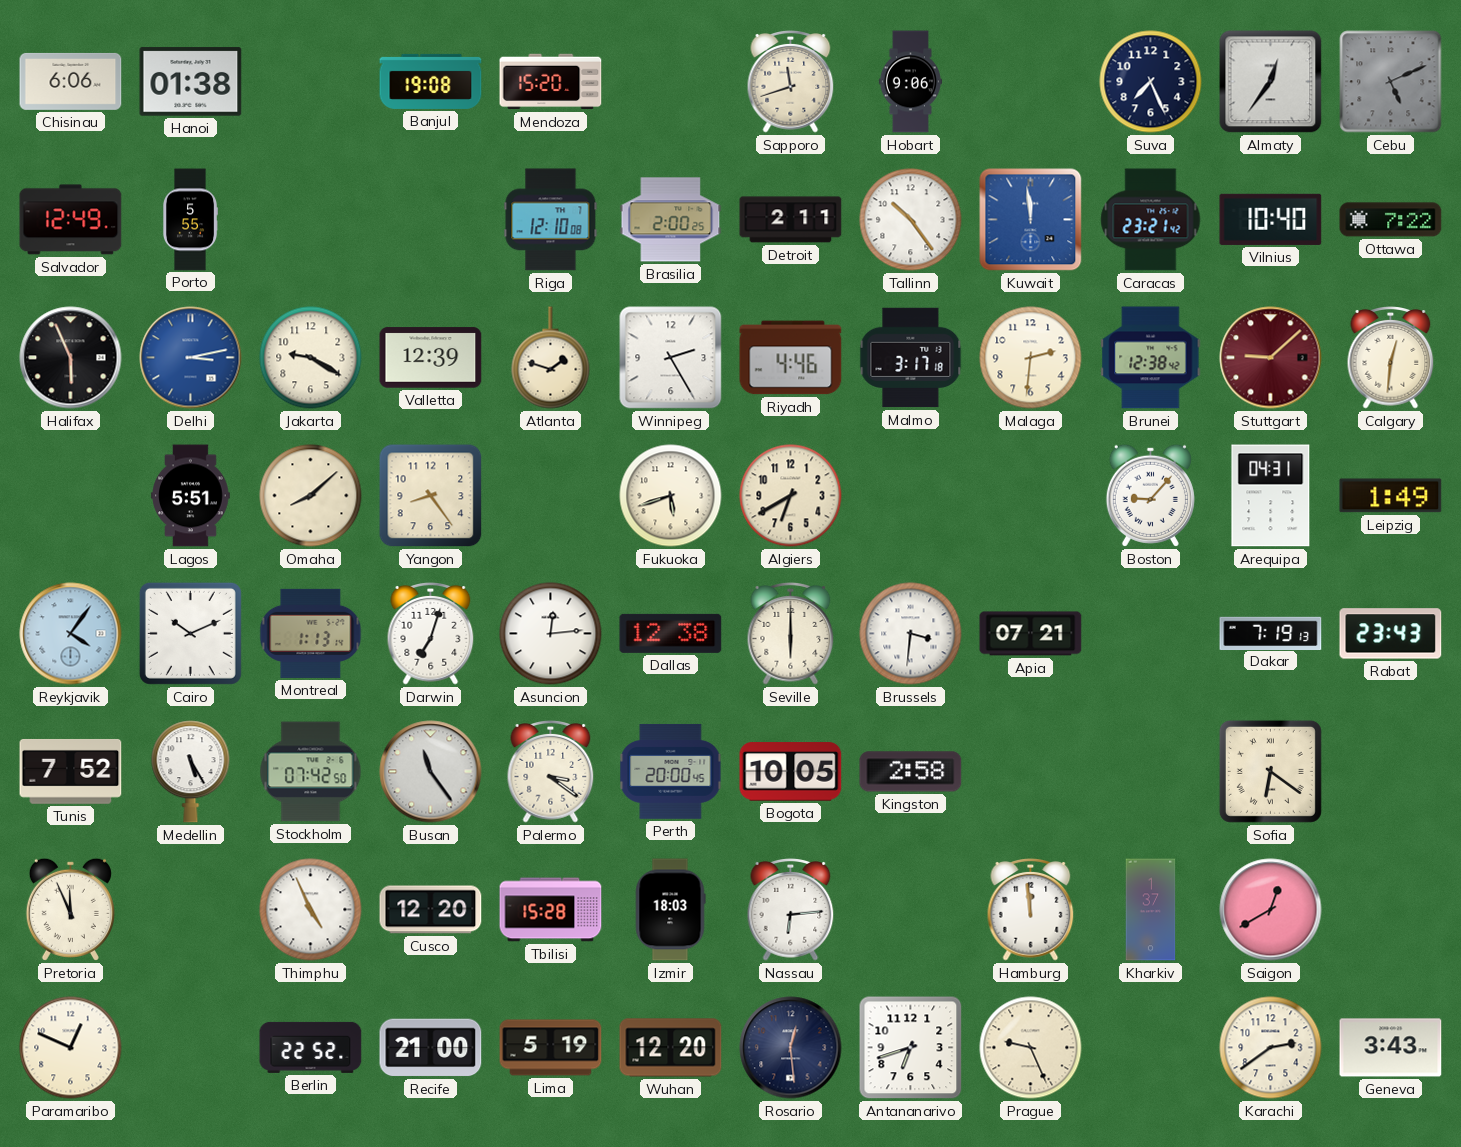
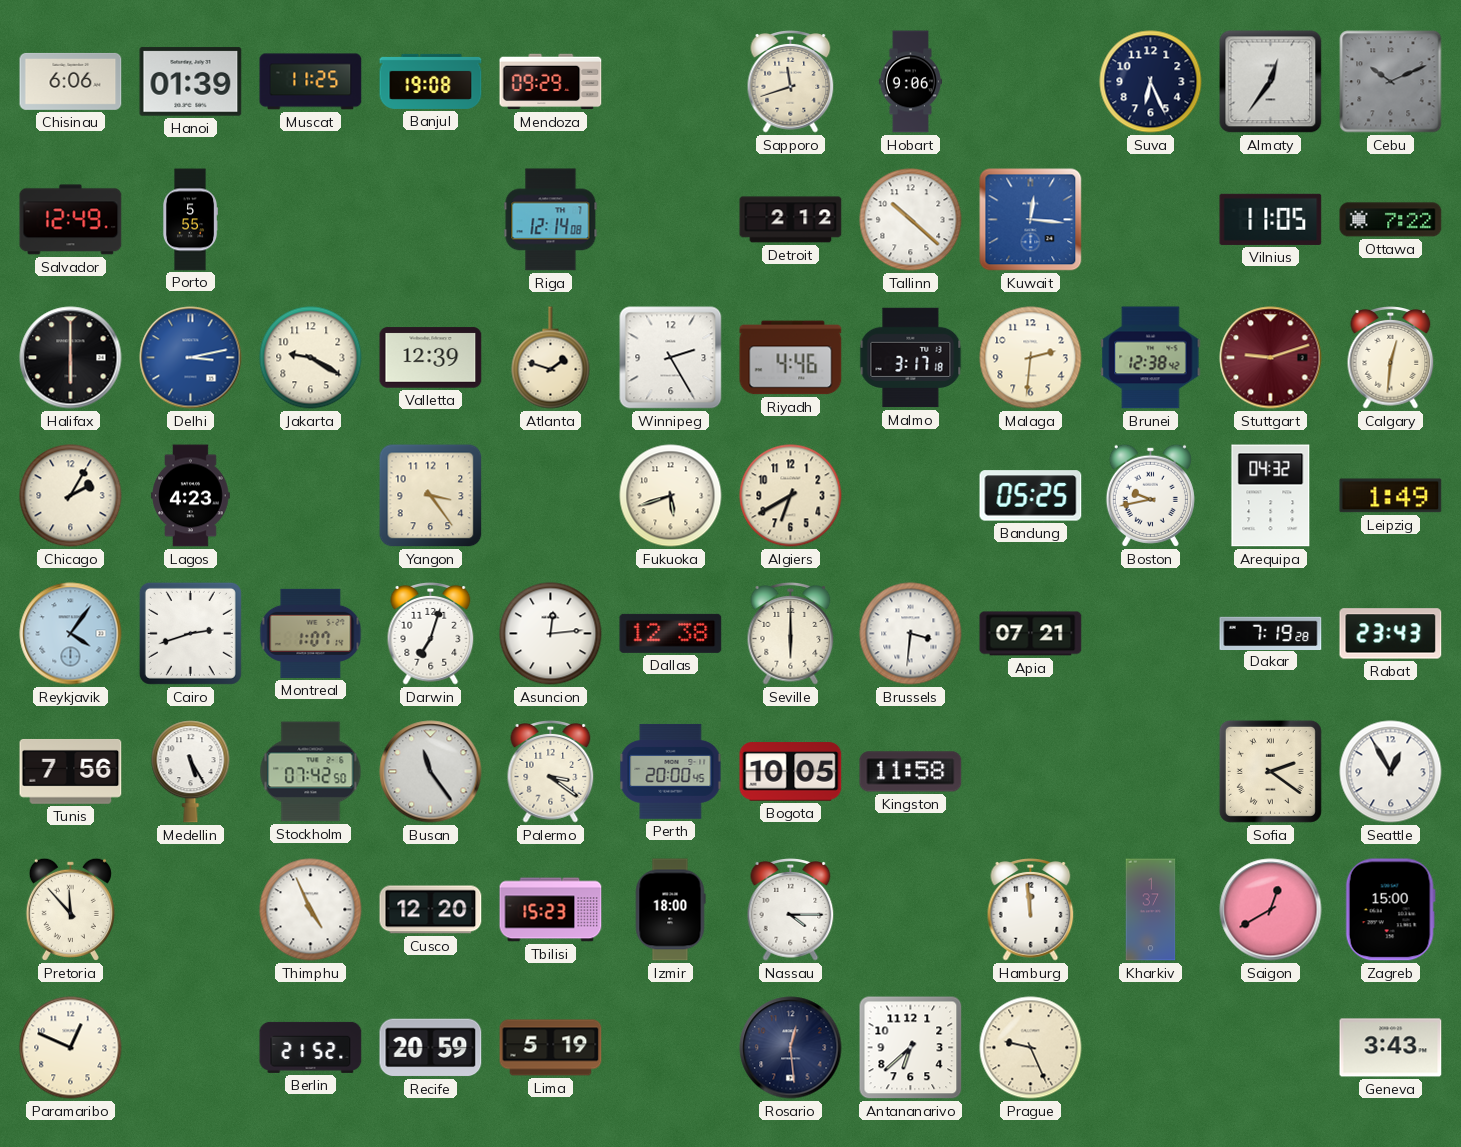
Hanoi: 01:38 -> 01:39 (191, 82)
Muscat: none -> 11:25 (311, 82)
Mendoza: 15:20 -> 09:29 (551, 82)
Suva: 7:26 -> 6:26 (1151, 82)
Cebu: 5:11 -> 10:11 (1391, 82)
Riga: 12:10 -> 12:14 (551, 220)
Brasilia: 2:00 -> none (671, 220)
Detroit: 2:11 -> 2:12 (791, 220)
Tallinn: 10:24 -> 10:22 (911, 220)
Kuwait: 11:59 -> 12:16 (1031, 220)
Caracas: 23:21 -> none (1151, 220)
Vilnius: 10:40 -> 11:05 (1271, 219)
Halifax: 5:56 -> 6:00 (71, 358)
Stuttgart: 9:08 -> 9:12 (1271, 358)
Chicago: none -> 2:05 (71, 496)
Lagos: 5:51 -> 4:23 (191, 496)
Omaha: 8:08 -> none (311, 496)
Yangon: 8:24 -> 3:24 (431, 496)
Bandung: none -> 05:25 (1031, 496)
Boston: 9:07 -> 9:43 (1150, 495)
Arequipa: 04:31 -> 04:32 (1271, 496)
Cairo: 10:11 -> 2:42 (190, 633)
Montreal: 1:13 -> 1:07 (311, 633)
Dakar: 7:19:13 -> 7:19:28 (1271, 633)
Tunis: 7:52 -> 7:56 (71, 771)
Kingston: 2:58 -> 11:58 (911, 772)
Sofia: 6:21 -> 2:21 (1270, 771)
Seattle: none -> 12:55 (1391, 772)
Pretoria: 11:56 -> 11:53 (70, 909)
Tbilisi: 15:28 -> 15:23 (551, 910)
Izmir: 18:03 -> 18:00 (670, 910)
Nassau: 6:14 -> 4:15 (791, 910)
Zagreb: none -> 15:00 (1390, 910)
Berlin: 22:52 -> 21:52 (311, 1047)
Recife: 21:00 -> 20:59 (431, 1048)
Wuhan: 12:20 -> none (671, 1048)
Antananarivo: 6:42 -> 6:38 (911, 1048)
Karachi: 2:39 -> none (1271, 1048)
